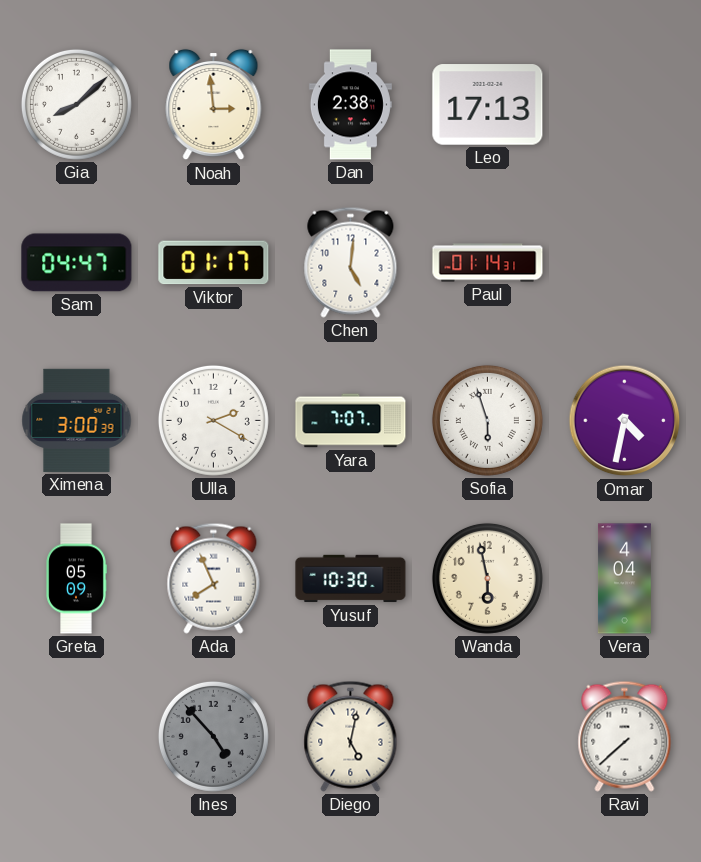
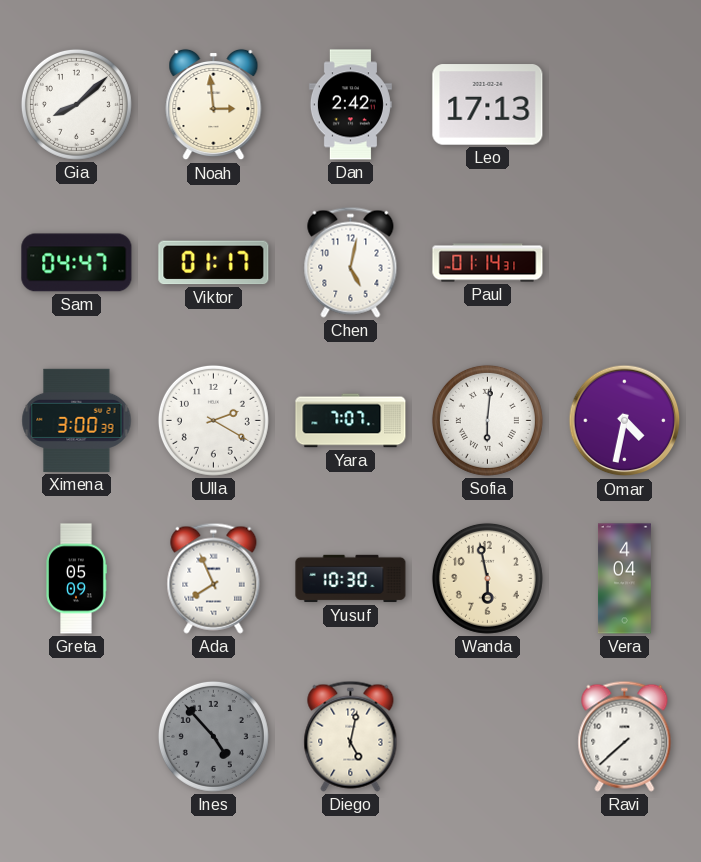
Dan: 2:38 -> 2:42 (350, 105)
Chen: 5:01 -> 5:02 (351, 262)
Sofia: 5:57 -> 6:01 (487, 420)
